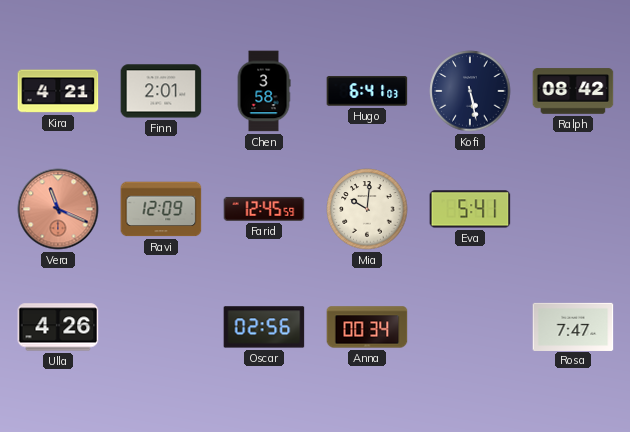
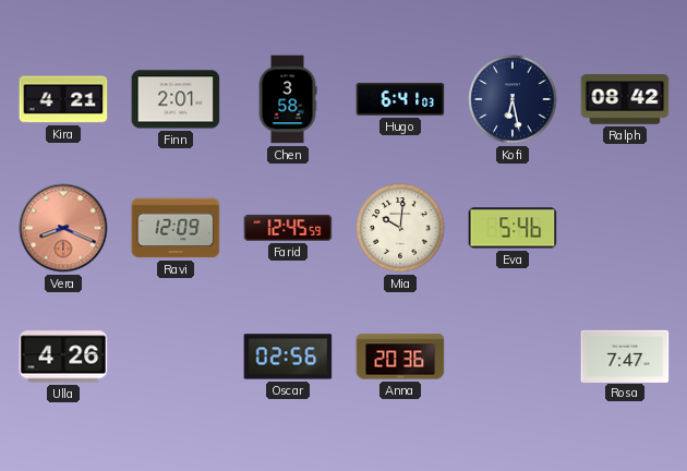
Kofi: 5:28 -> 6:28 (513, 99)
Vera: 11:19 -> 8:19 (63, 228)
Eva: 5:41 -> 5:46 (513, 228)
Anna: 00:34 -> 20:36 (400, 357)
